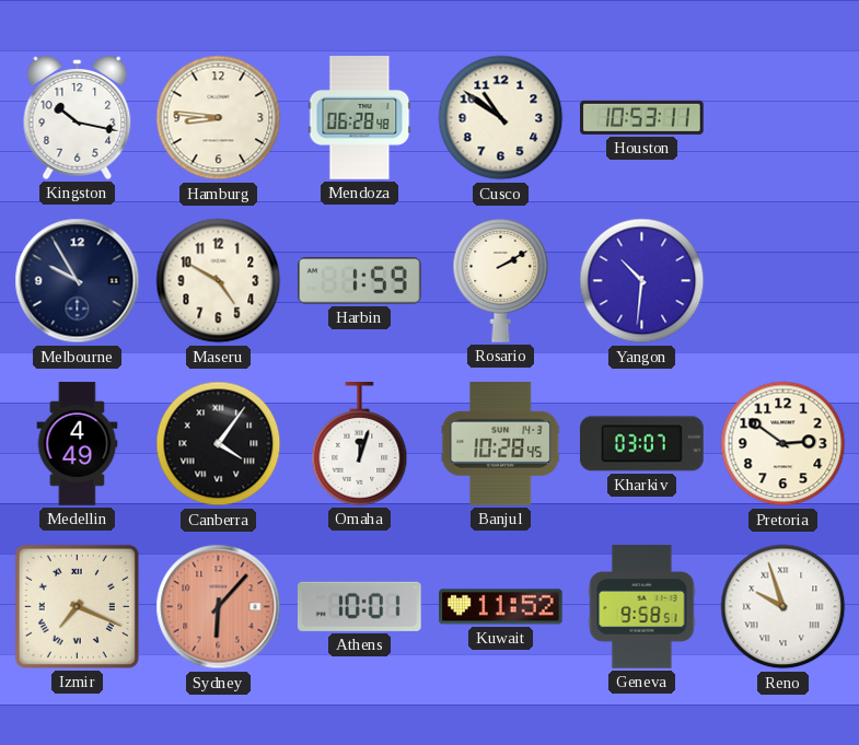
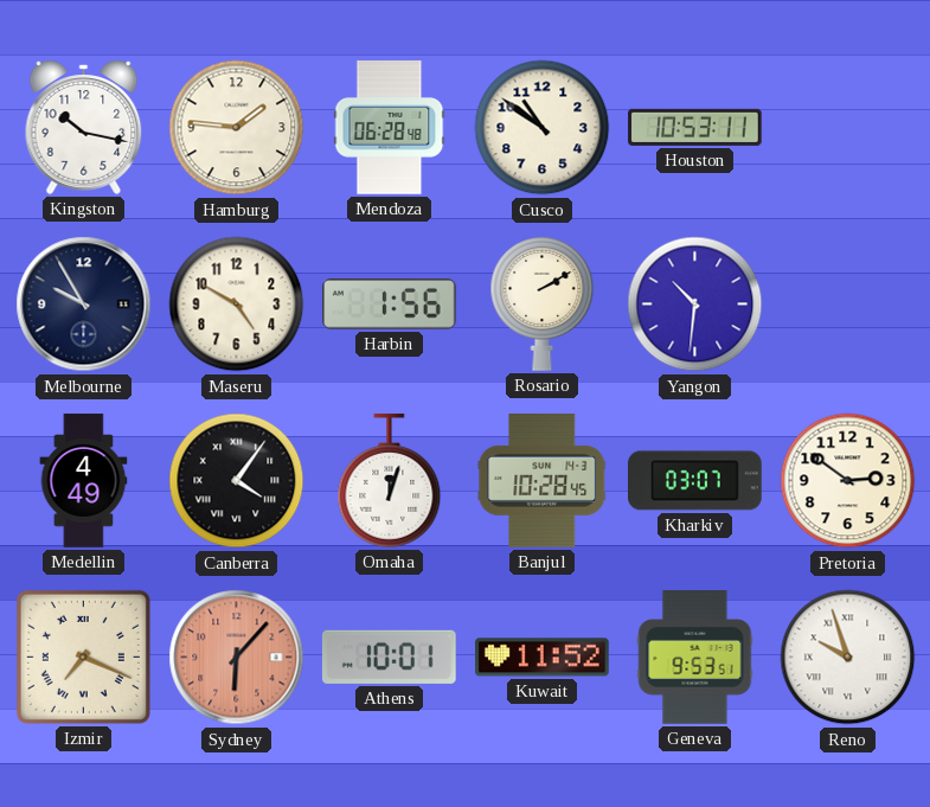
Hamburg: 8:46 -> 1:46 (237, 128)
Harbin: 1:59 -> 1:56 (390, 305)
Geneva: 9:58 -> 9:53 (695, 658)
